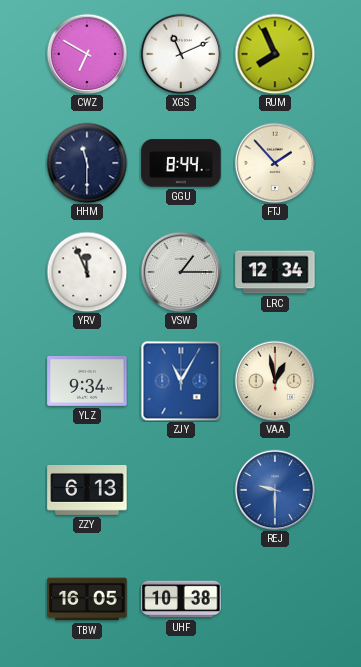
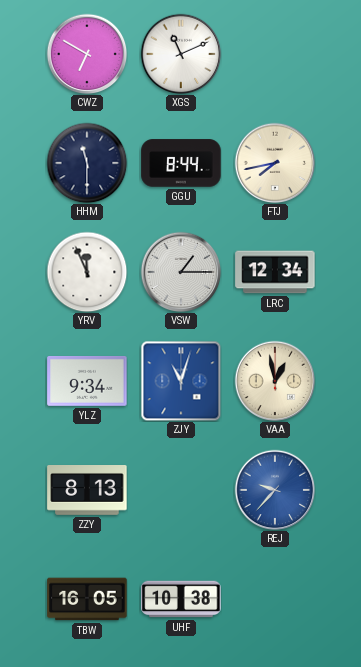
RUM: 7:56 -> none (275, 54)
FTJ: 1:53 -> 7:43 (275, 163)
ZJY: 11:05 -> 11:03 (181, 381)
ZZY: 6:13 -> 8:13 (87, 491)
REJ: 9:30 -> 9:37 (275, 490)
